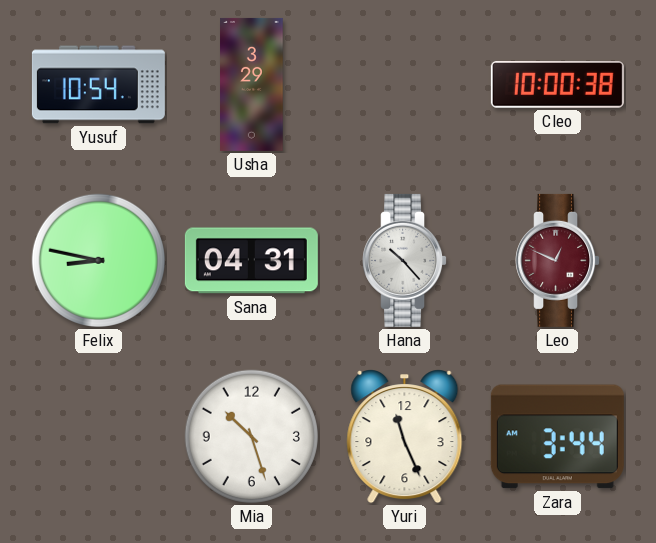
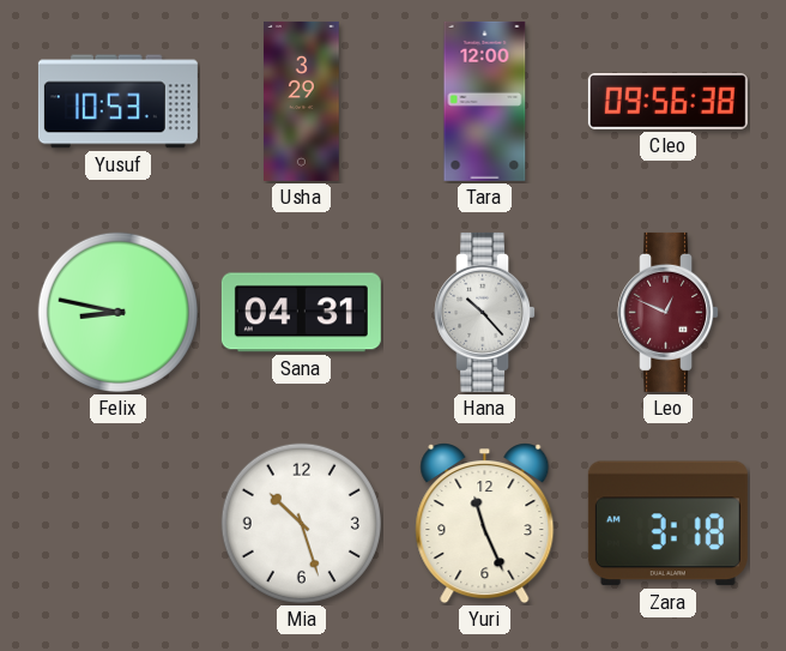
Yusuf: 10:54 -> 10:53 (117, 102)
Tara: none -> 12:00 (485, 101)
Cleo: 10:00 -> 09:56 (667, 102)
Zara: 3:44 -> 3:18 (667, 524)
